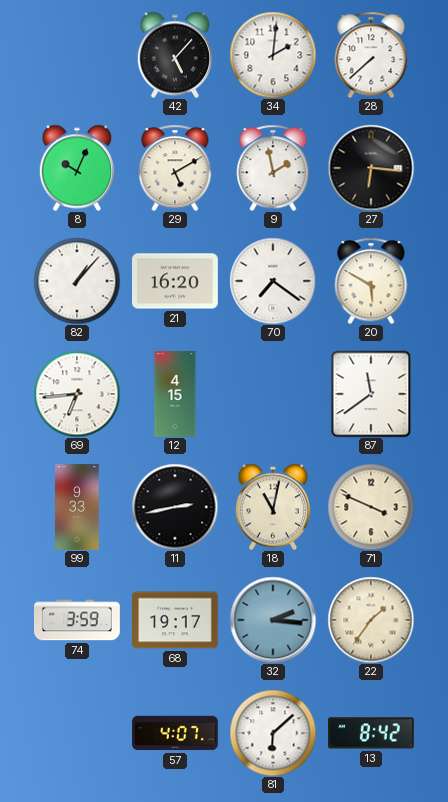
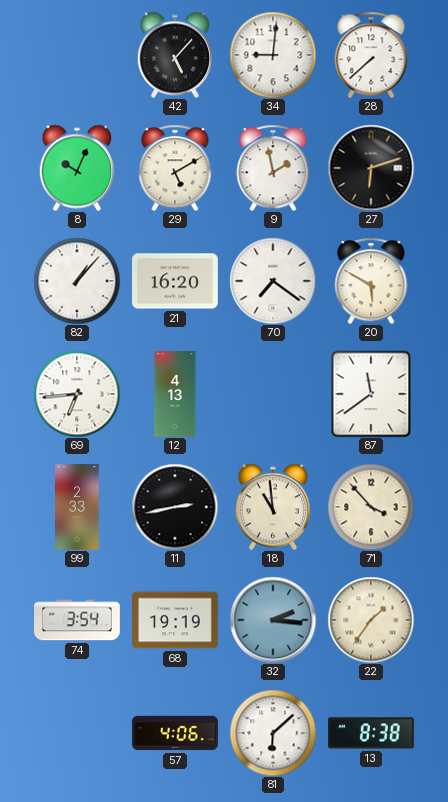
34: 2:01 -> 9:01 (273, 55)
27: 6:16 -> 6:12 (371, 168)
12: 4:15 -> 4:13 (175, 394)
99: 9:33 -> 2:33 (77, 507)
18: 11:02 -> 10:59 (273, 507)
71: 3:49 -> 3:53 (371, 507)
74: 3:59 -> 3:54 (78, 620)
68: 19:17 -> 19:19 (176, 620)
57: 4:07 -> 4:06 (175, 733)
13: 8:42 -> 8:38 (372, 733)
